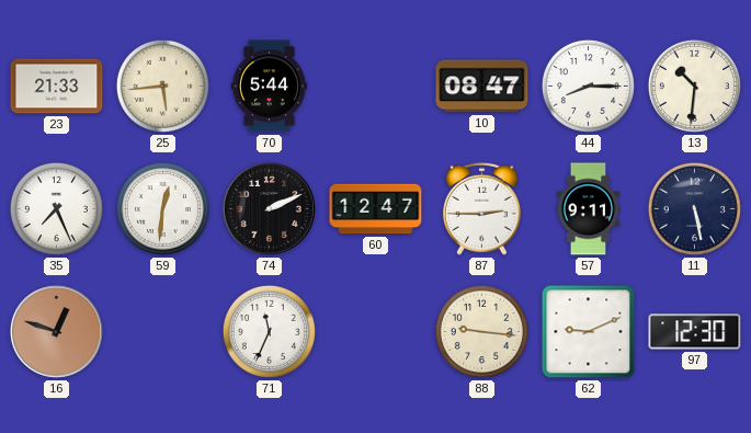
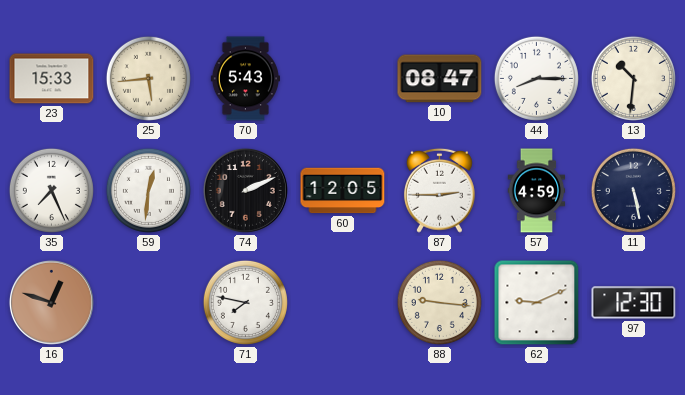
23: 21:33 -> 15:33 (52, 79)
70: 5:44 -> 5:43 (245, 79)
60: 12:47 -> 12:05 (343, 191)
57: 9:11 -> 4:59 (537, 191)
71: 11:34 -> 7:47 (245, 302)
